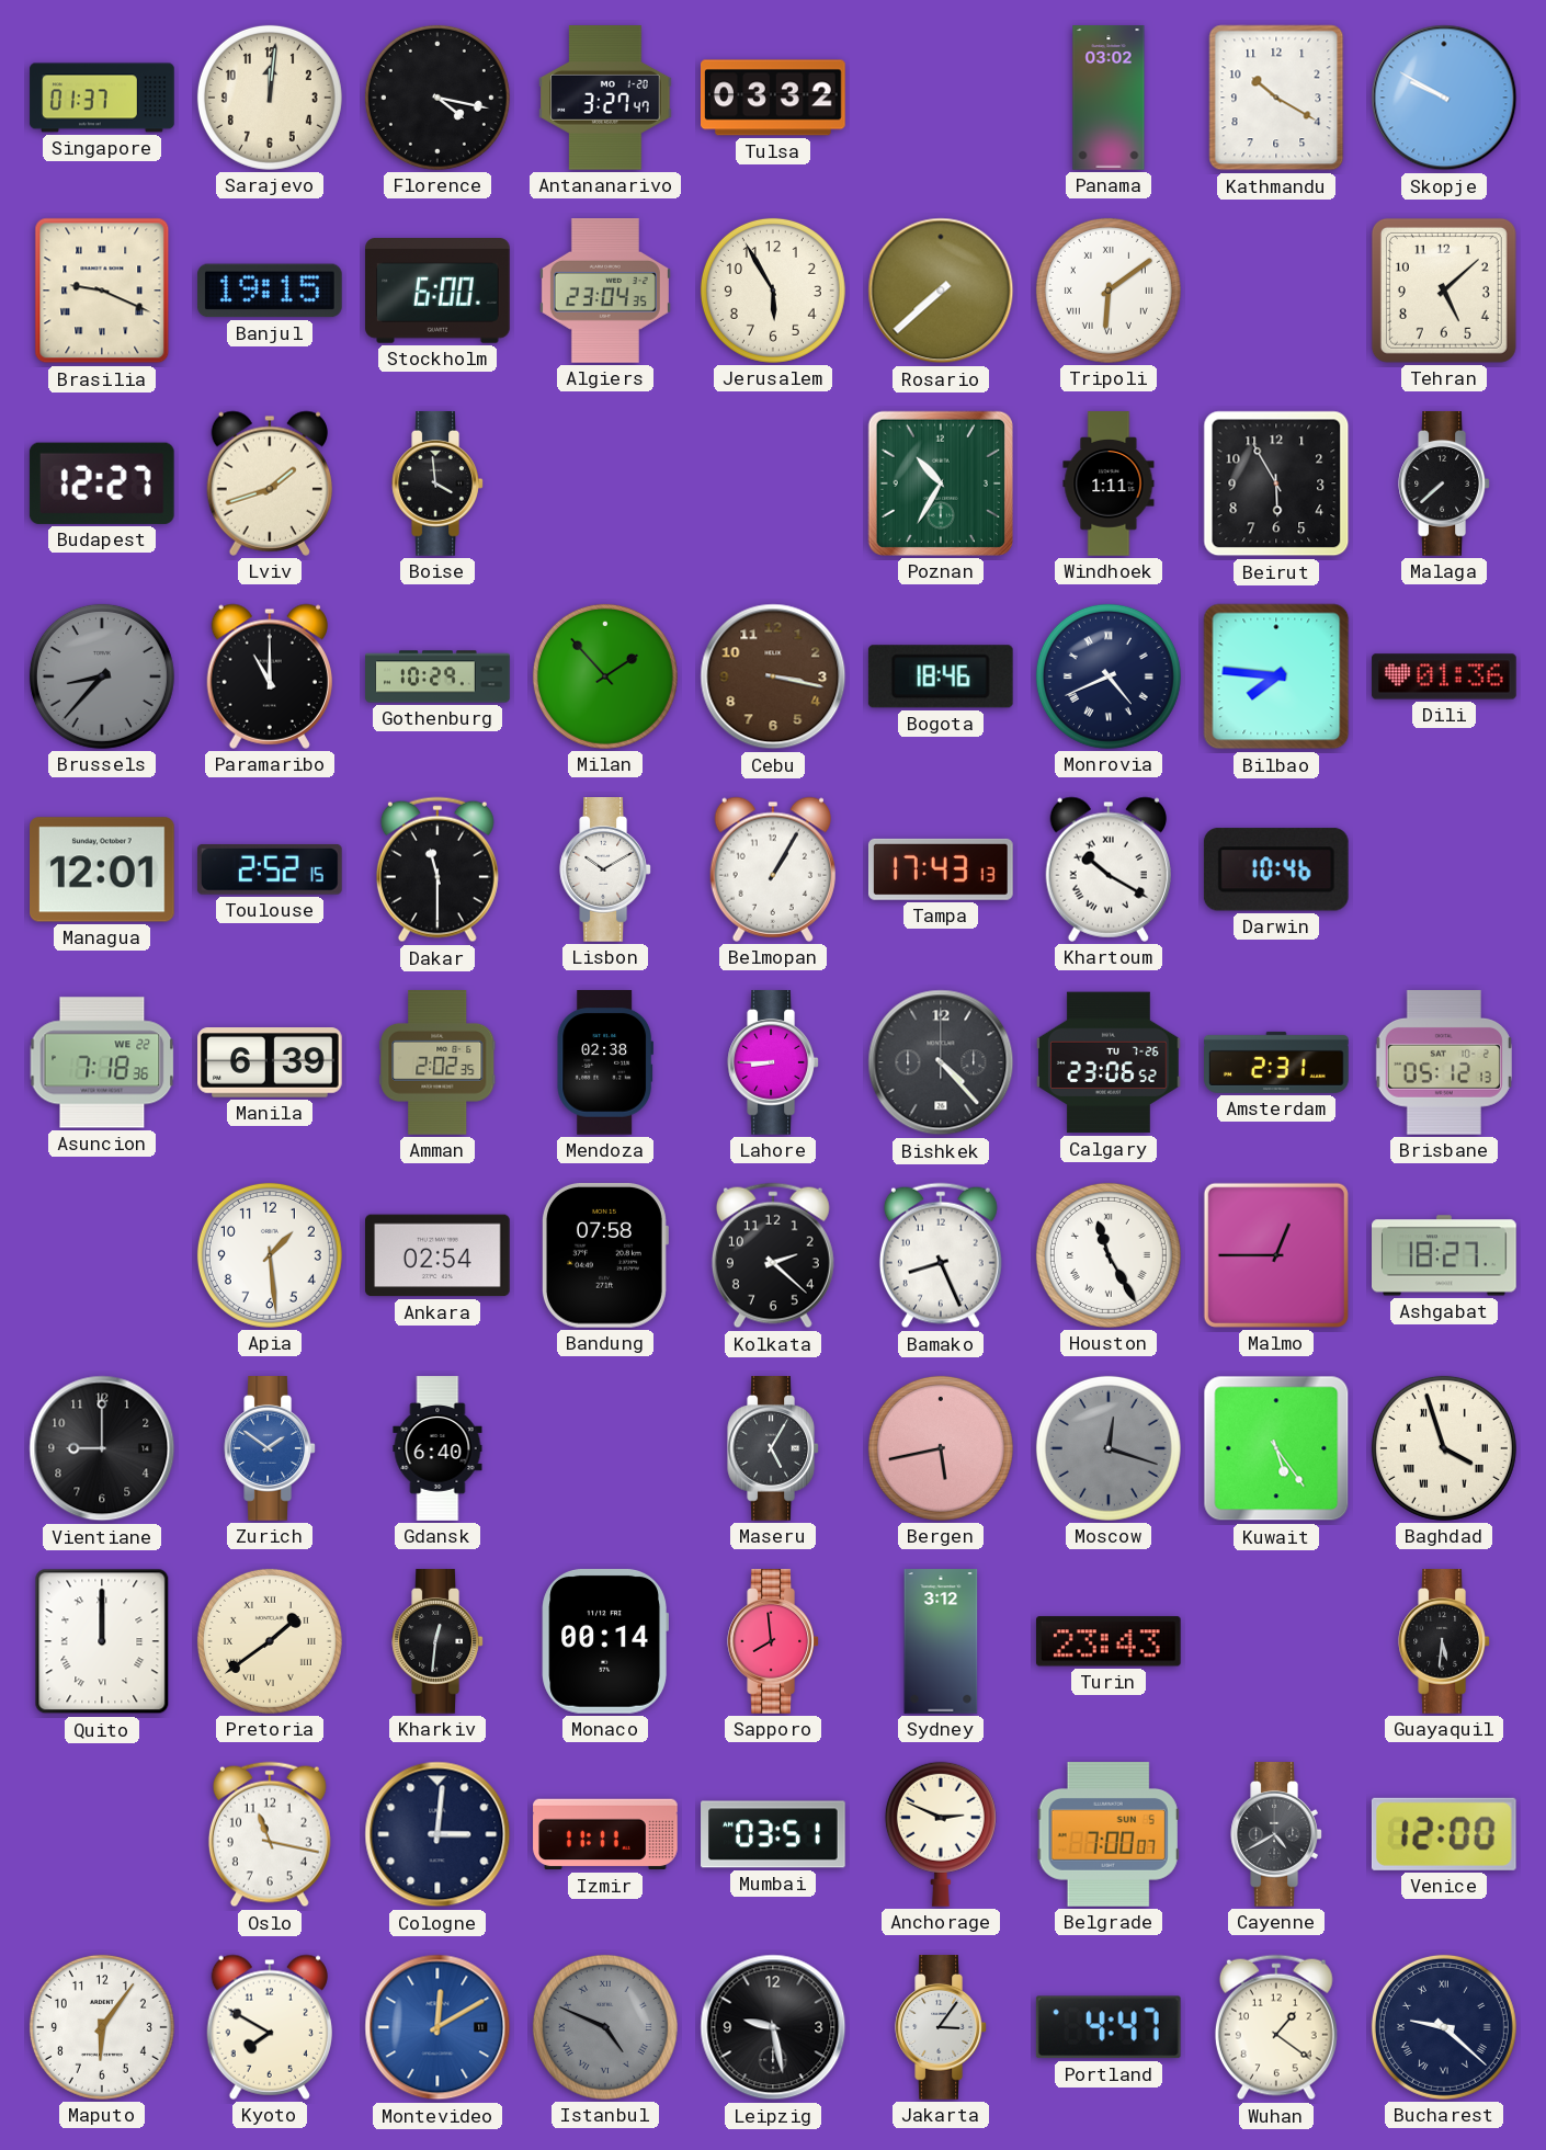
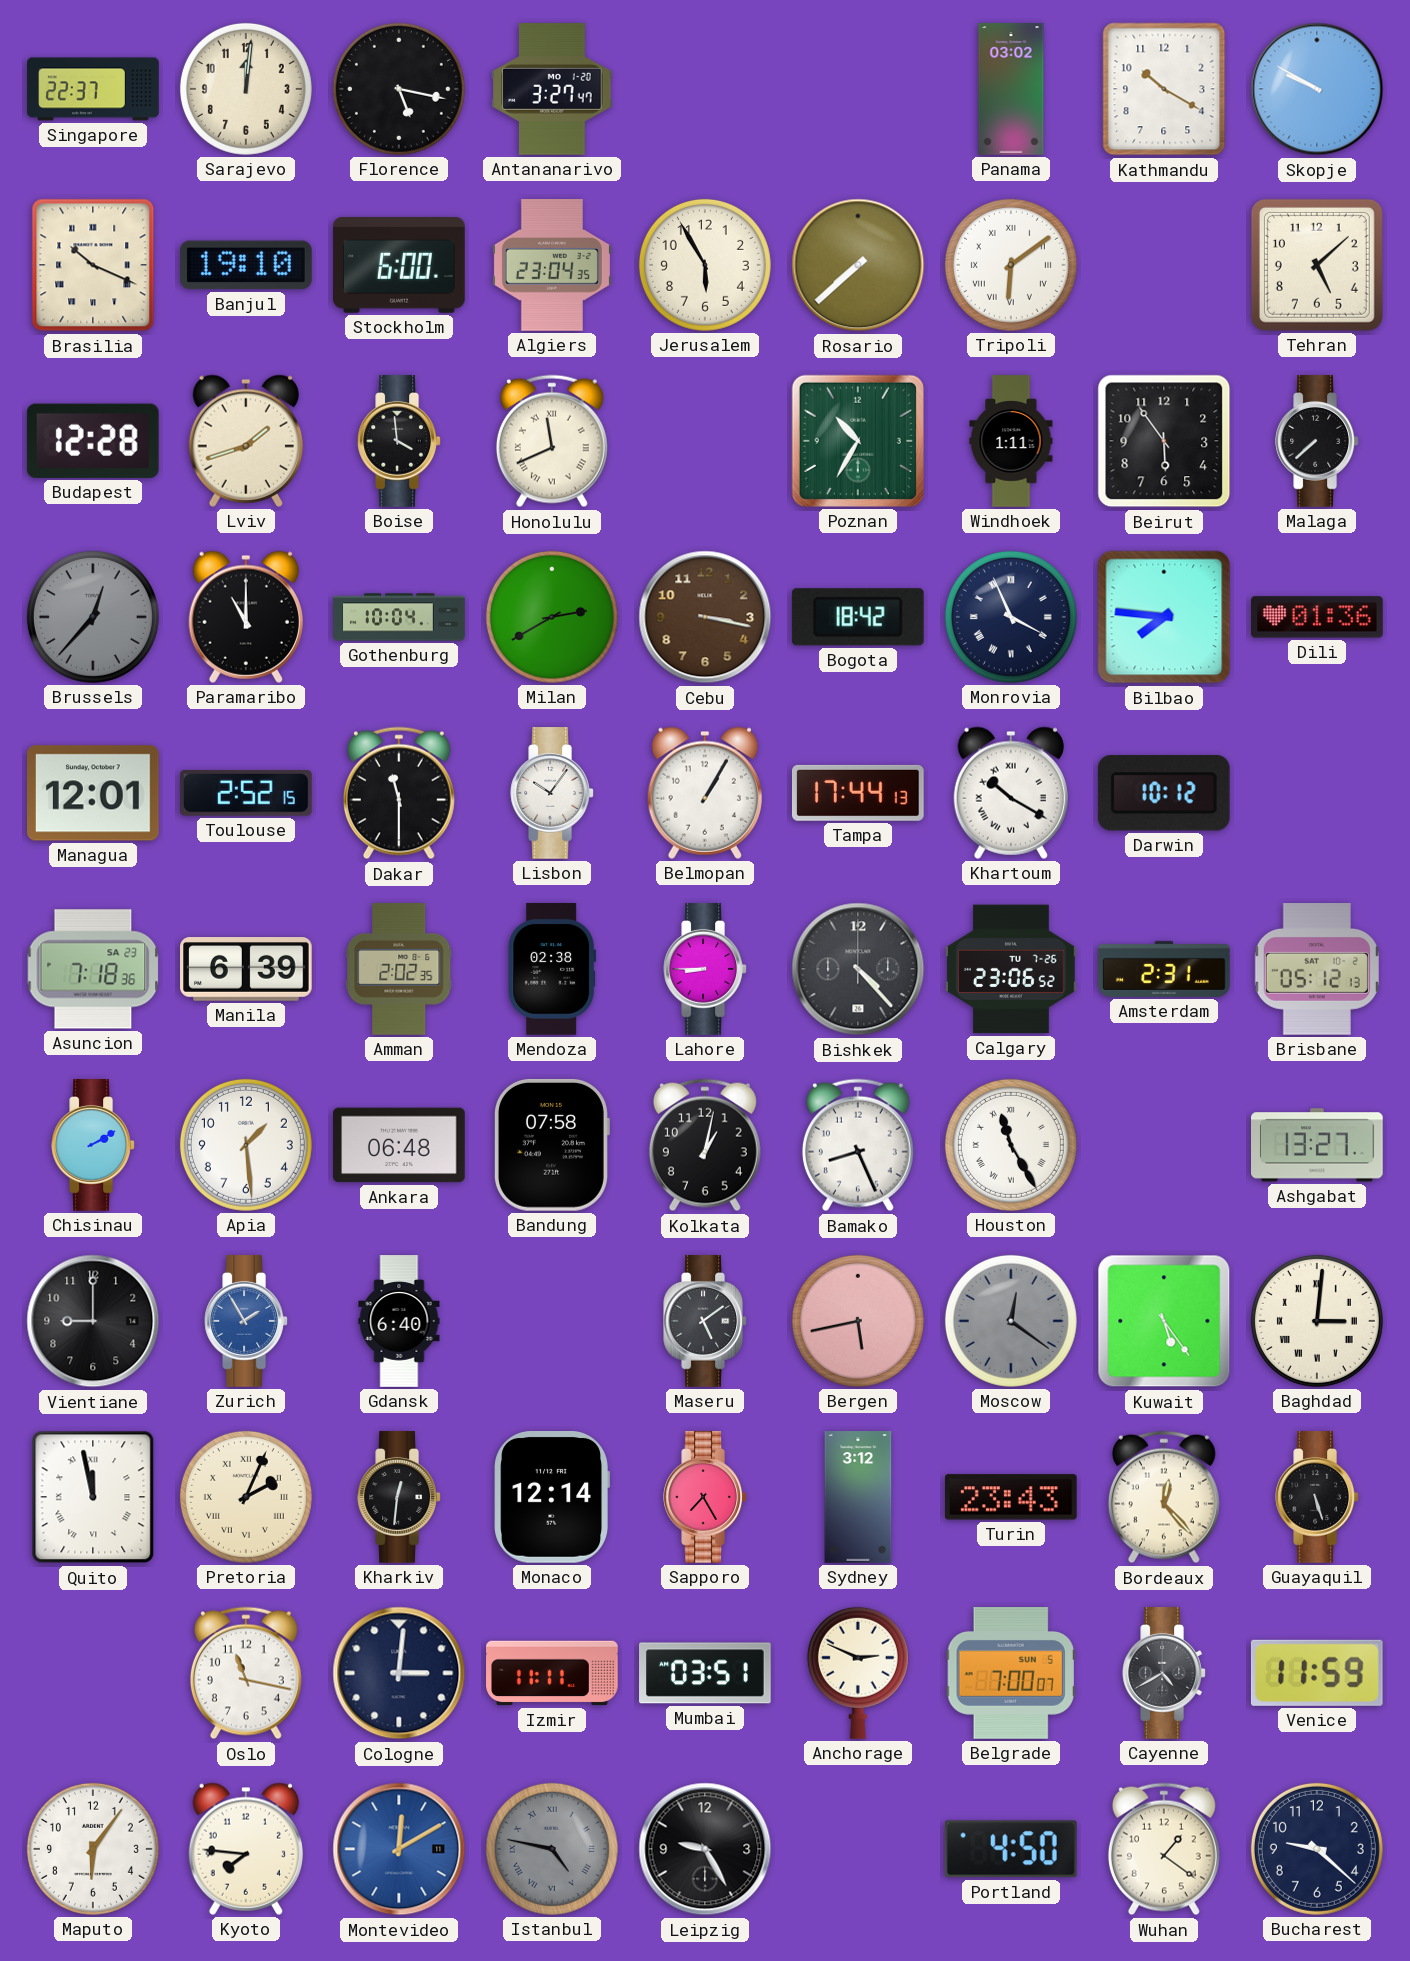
Singapore: 01:37 -> 22:37 (93, 89)
Florence: 4:17 -> 5:17 (399, 89)
Tulsa: 03:32 -> none (774, 98)
Brasilia: 9:19 -> 10:19 (93, 265)
Banjul: 19:15 -> 19:10 (247, 265)
Budapest: 12:27 -> 12:28 (93, 441)
Honolulu: none -> 11:41 (552, 441)
Beirut: 5:55 -> 5:54 (1164, 441)
Brussels: 8:37 -> 12:37 (93, 617)
Gothenburg: 10:29 -> 10:04 (399, 617)
Milan: 1:53 -> 2:40 (552, 617)
Bogota: 18:46 -> 18:42 (858, 617)
Monrovia: 4:41 -> 3:56 (1011, 617)
Lisbon: 10:10 -> 10:06 (552, 793)
Tampa: 17:43 -> 17:44 (858, 793)
Darwin: 10:46 -> 10:12 (1164, 793)
Asuncion date: WE 22 -> SA 23 (93, 969)
Chisinau: none -> 2:10 (93, 1145)
Ankara: 02:54 -> 06:48 (400, 1145)
Kolkata: 2:22 -> 1:02 (705, 1145)
Malmo: 12:45 -> none (1276, 1255)
Ashgabat: 18:27 -> 13:27 (1318, 1145)
Zurich: 1:51 -> 1:55 (246, 1321)
Maseru: 5:05 -> 5:09 (705, 1321)
Moscow: 12:18 -> 12:21 (1011, 1321)
Baghdad: 3:57 -> 3:01 (1317, 1321)
Quito: 12:00 -> 11:58 (93, 1497)
Pretoria: 1:39 -> 2:04 (246, 1497)
Monaco: 00:14 -> 12:14 (551, 1498)
Sapporo: 7:59 -> 7:25 (705, 1497)
Bordeaux: none -> 12:23 (1164, 1497)
Guayaquil: 5:31 -> 5:27 (1317, 1497)
Venice: 12:00 -> 11:59 (1317, 1673)
Kyoto: 7:50 -> 7:46 (245, 1849)
Istanbul: 4:49 -> 4:47 (552, 1849)
Leipzig: 9:28 -> 9:25 (705, 1849)
Jakarta: 3:06 -> none (941, 2027)
Portland: 4:47 -> 4:50 (1011, 1849)
Bucharest numerals: Roman -> Arabic (1317, 1849)
